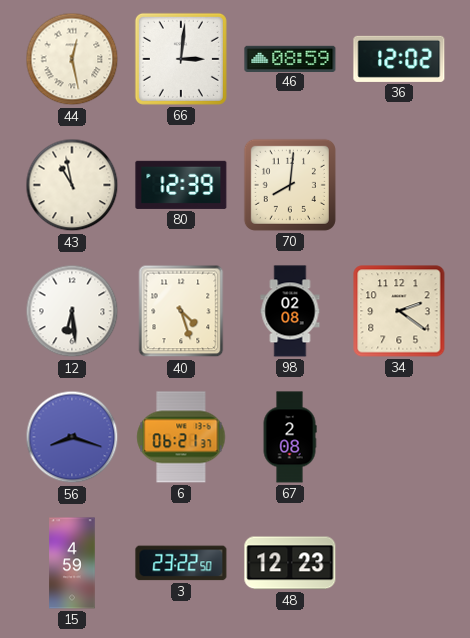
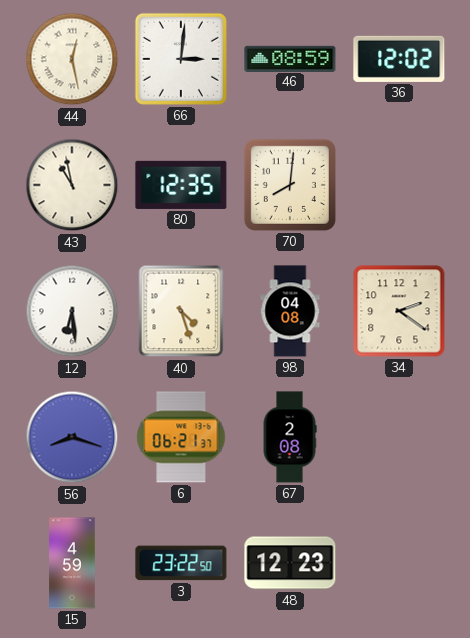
80: 12:39 -> 12:35 (181, 185)
98: 02:08 -> 04:08 (290, 311)
